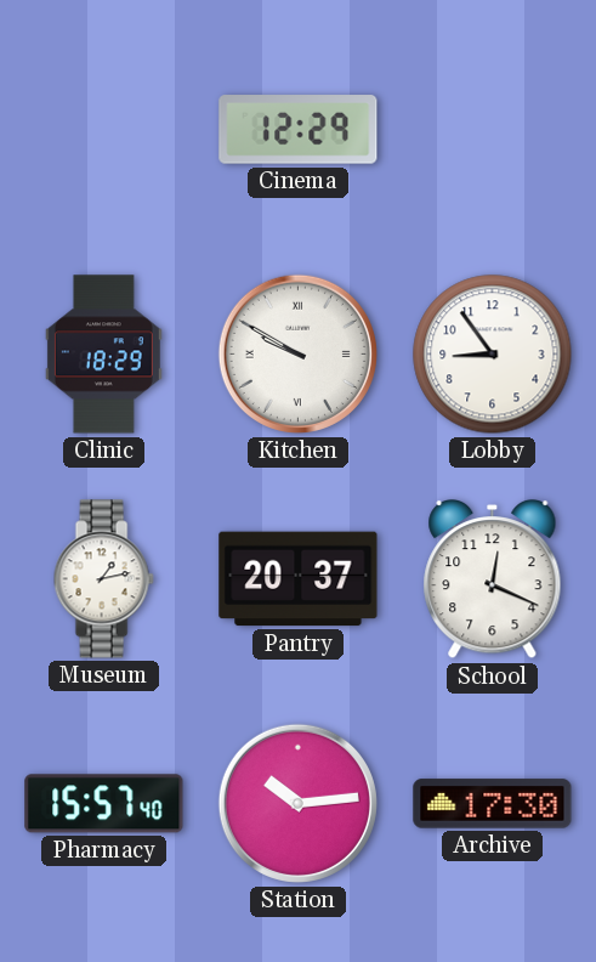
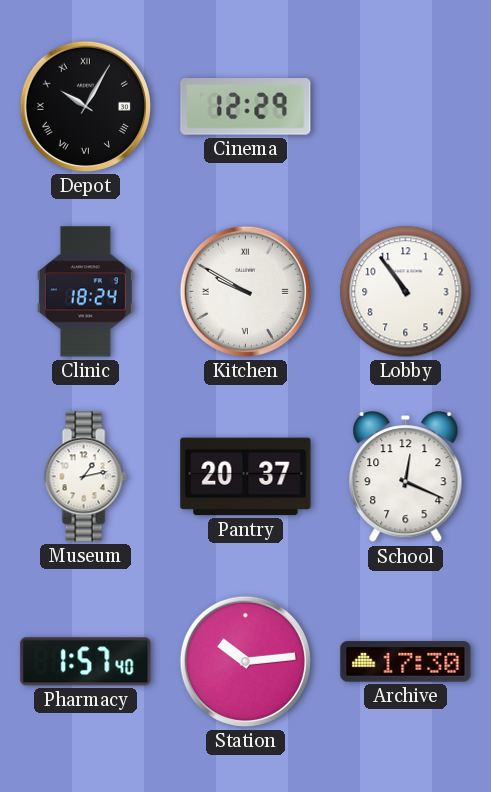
Depot: none -> 10:05 (85, 106)
Clinic: 18:29 -> 18:24 (85, 292)
Lobby: 8:54 -> 10:54 (406, 292)
Pharmacy: 15:57 -> 1:57 (86, 662)
